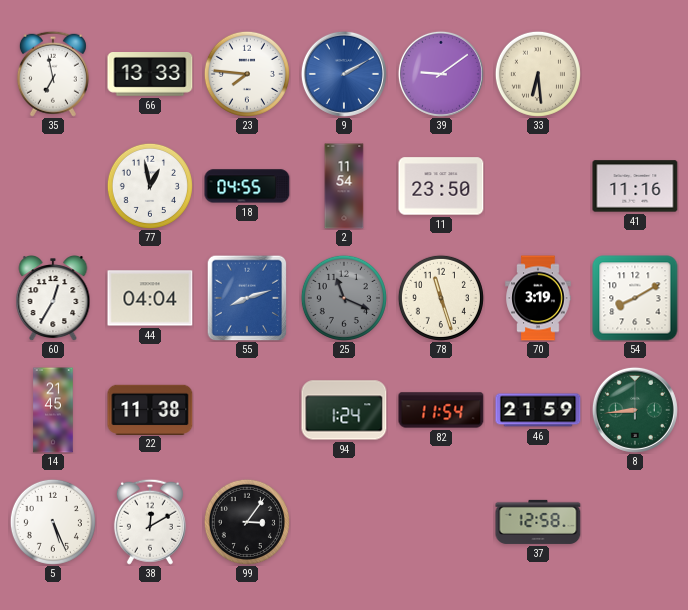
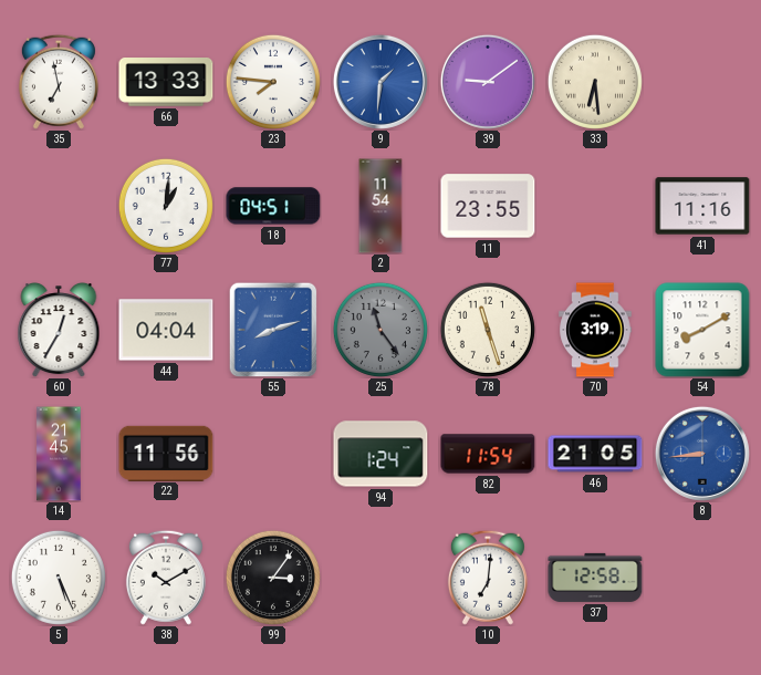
9: 2:10 -> 1:31 (380, 82)
77: 12:58 -> 1:01 (166, 206)
18: 04:55 -> 04:51 (273, 206)
11: 23:50 -> 23:55 (488, 206)
25: 11:19 -> 11:24 (380, 330)
22: 11:38 -> 11:56 (166, 453)
46: 21:59 -> 21:05 (595, 454)
8 dial: green -> blue (702, 454)
38: 12:10 -> 10:10 (166, 578)
10: none -> 7:01 (488, 578)
